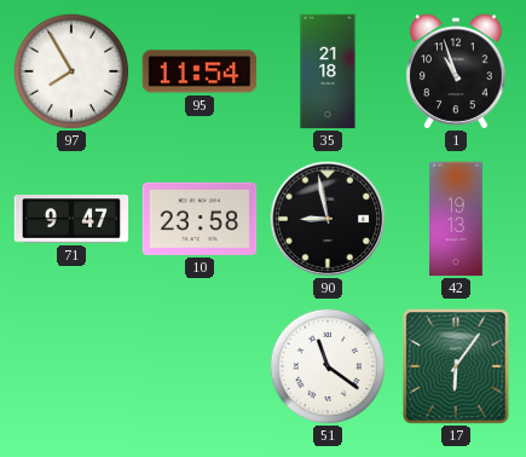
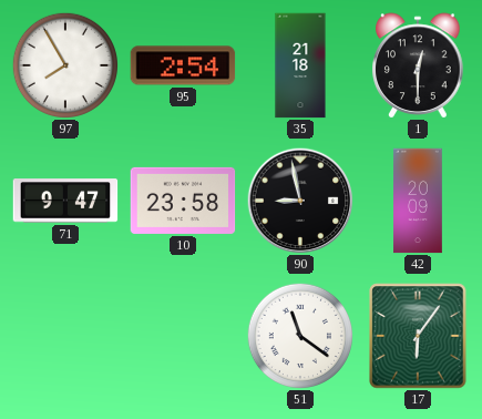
95: 11:54 -> 2:54 (183, 65)
1: 10:57 -> 12:30 (418, 65)
42: 19:13 -> 20:09 (418, 201)
